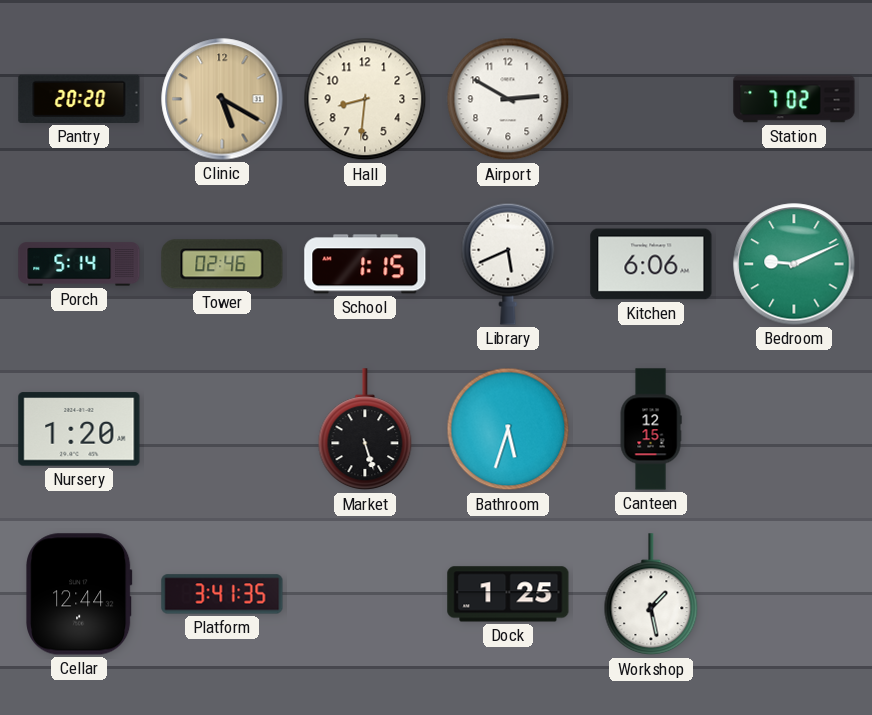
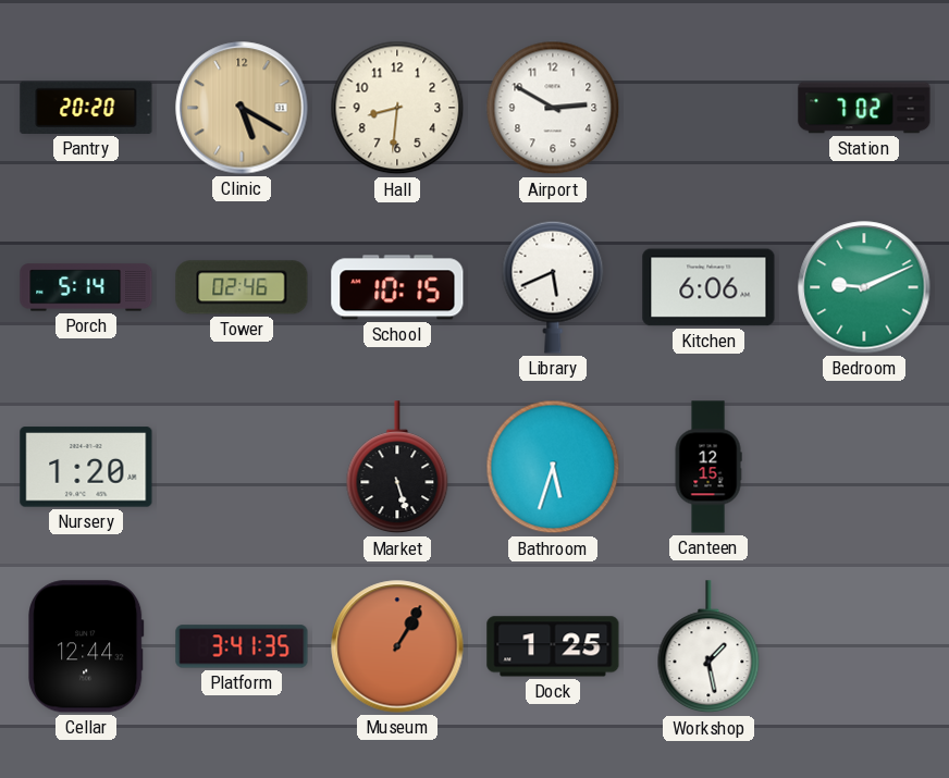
School: 1:15 -> 10:15 (397, 287)
Museum: none -> 1:05 (397, 646)
